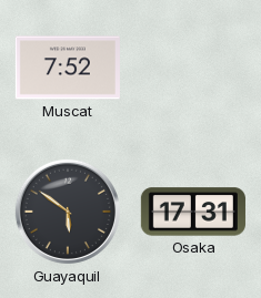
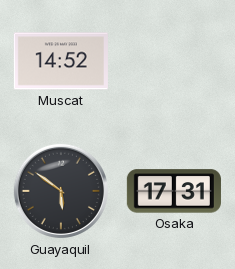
Muscat: 7:52 -> 14:52 (61, 61)
